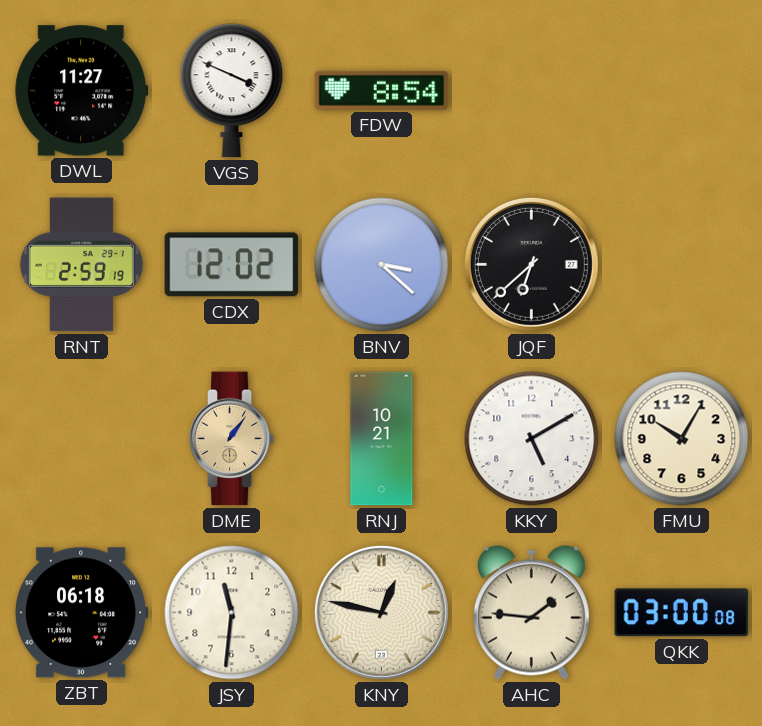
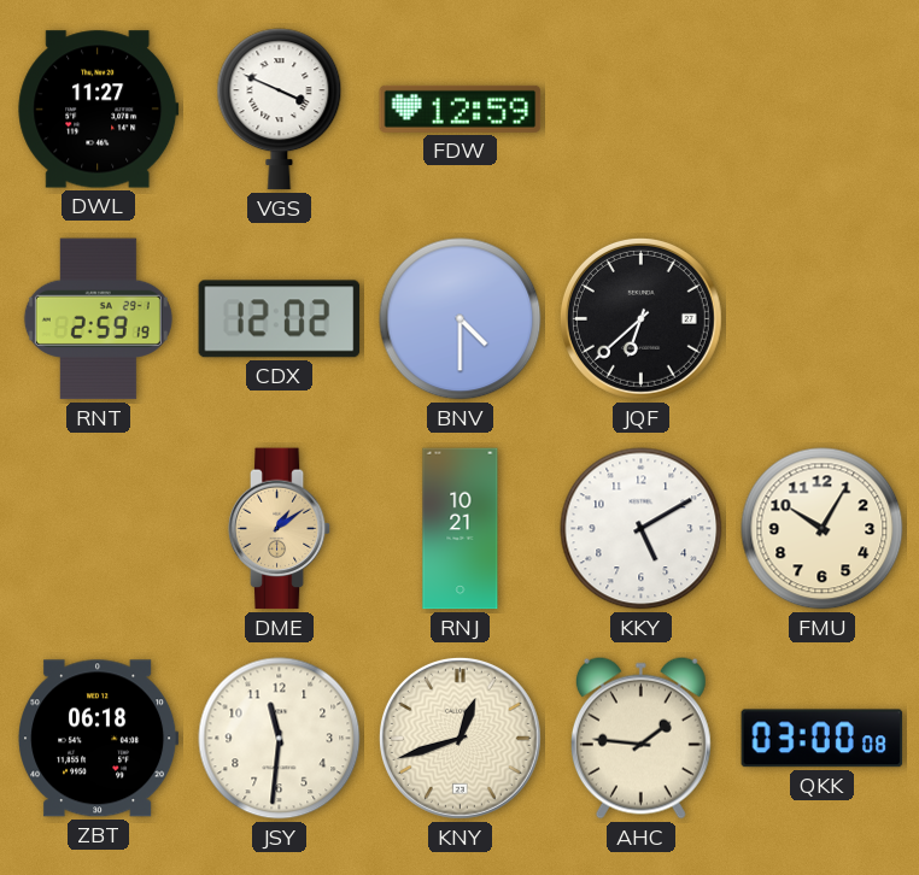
FDW: 8:54 -> 12:59 (461, 108)
BNV: 3:22 -> 4:30 (461, 319)
DME: 1:06 -> 1:09 (280, 529)
KNY: 12:47 -> 12:42 (459, 738)
